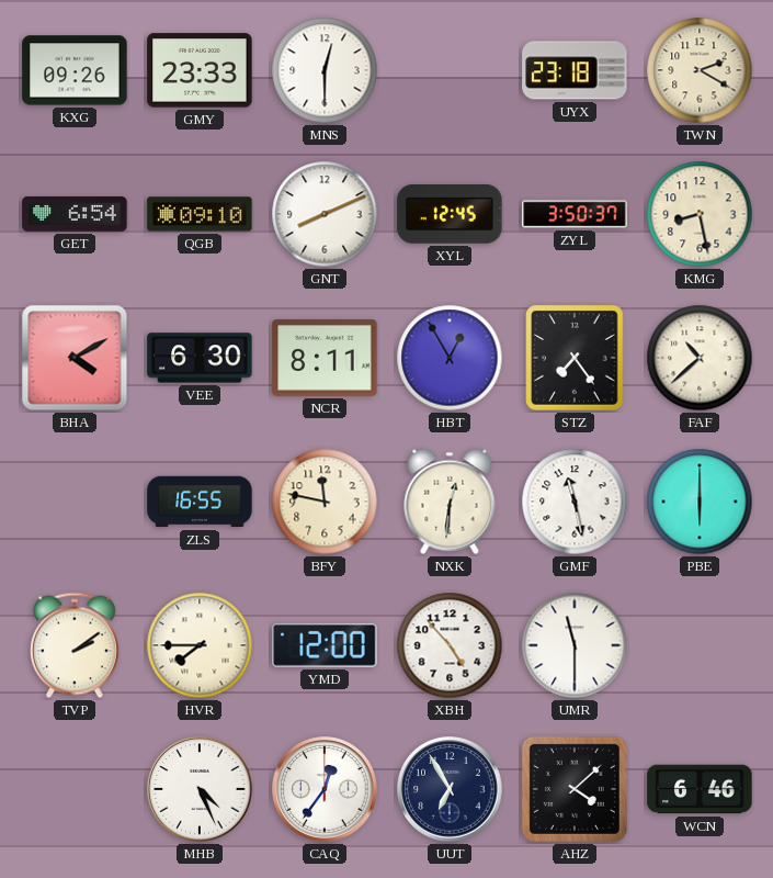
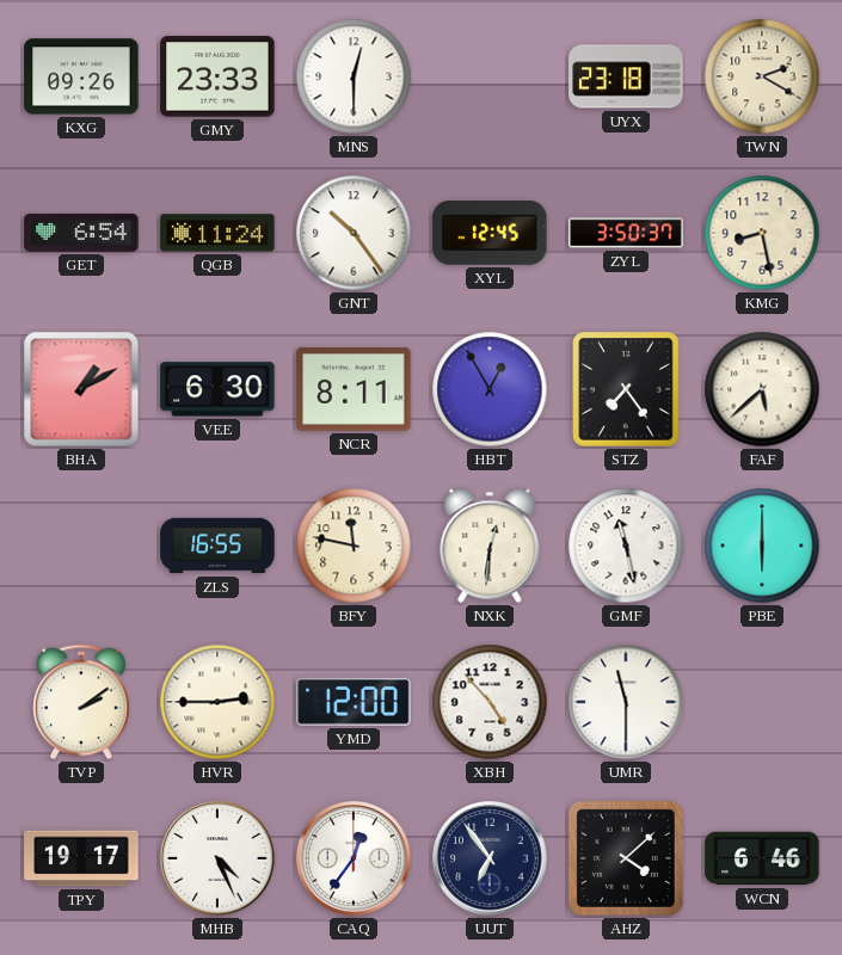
QGB: 09:10 -> 11:24 (217, 233)
GNT: 8:11 -> 10:24 (354, 233)
BHA: 4:10 -> 1:10 (81, 389)
FAF: 10:38 -> 5:38 (762, 389)
HVR: 7:45 -> 2:45 (217, 702)
TPY: none -> 19:17 (81, 858)
UUT: 6:55 -> 6:54 (490, 858)
